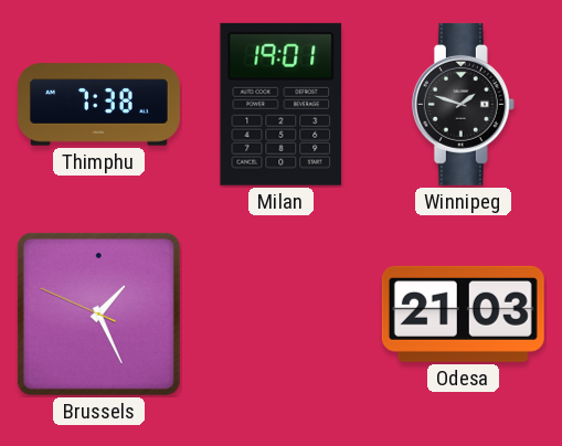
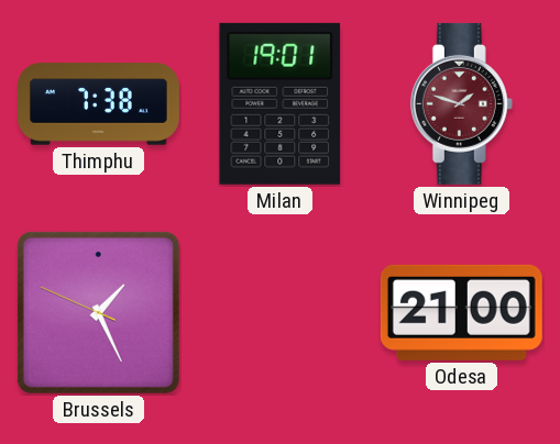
Winnipeg dial: black -> burgundy (461, 103)
Odesa: 21:03 -> 21:00 (461, 312)
